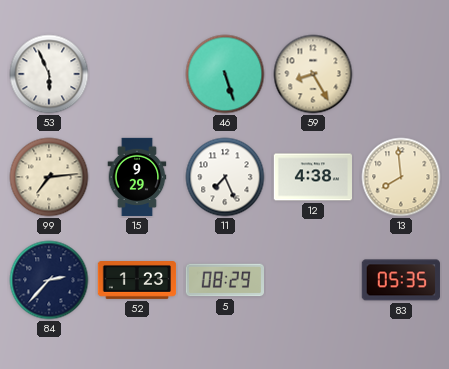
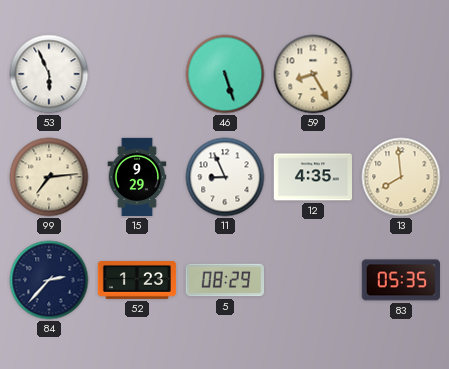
11: 7:26 -> 8:56 (225, 177)
12: 4:38 -> 4:35 (312, 177)
